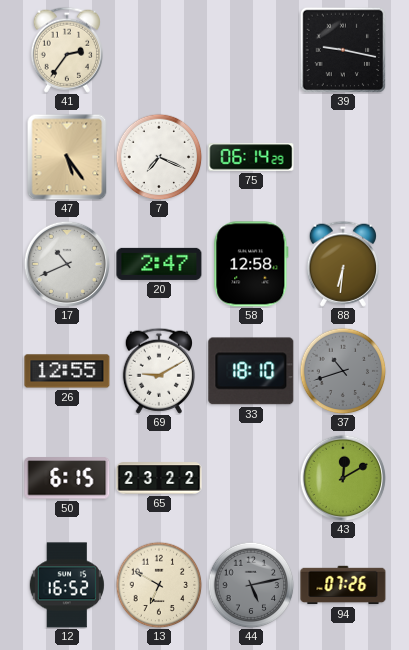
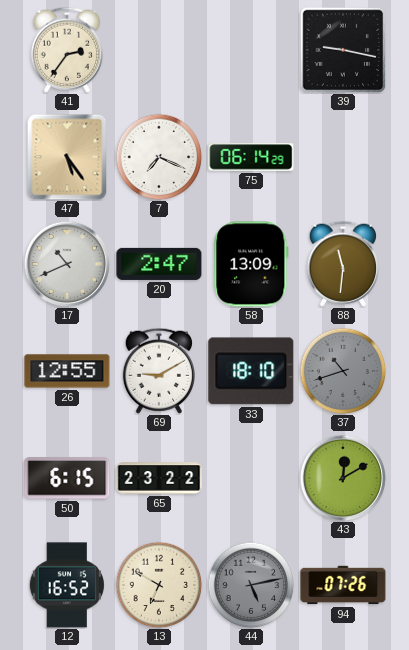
58: 12:58 -> 13:09 (251, 264)
88: 6:31 -> 11:31 (342, 264)
